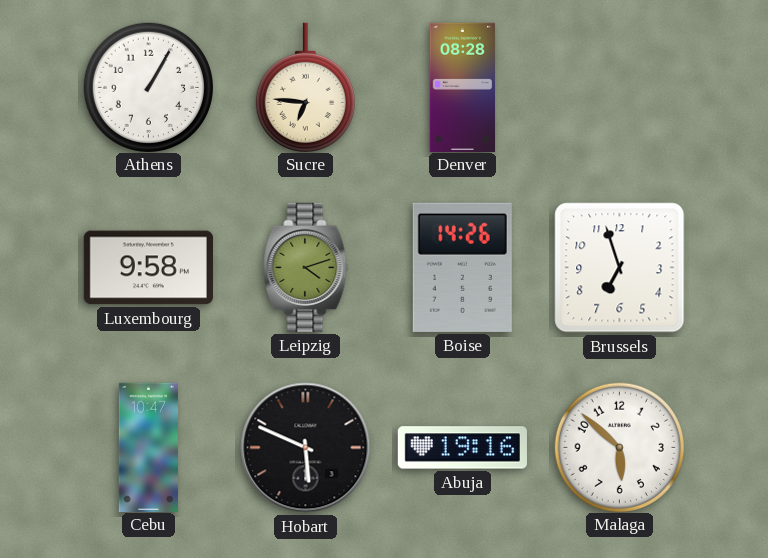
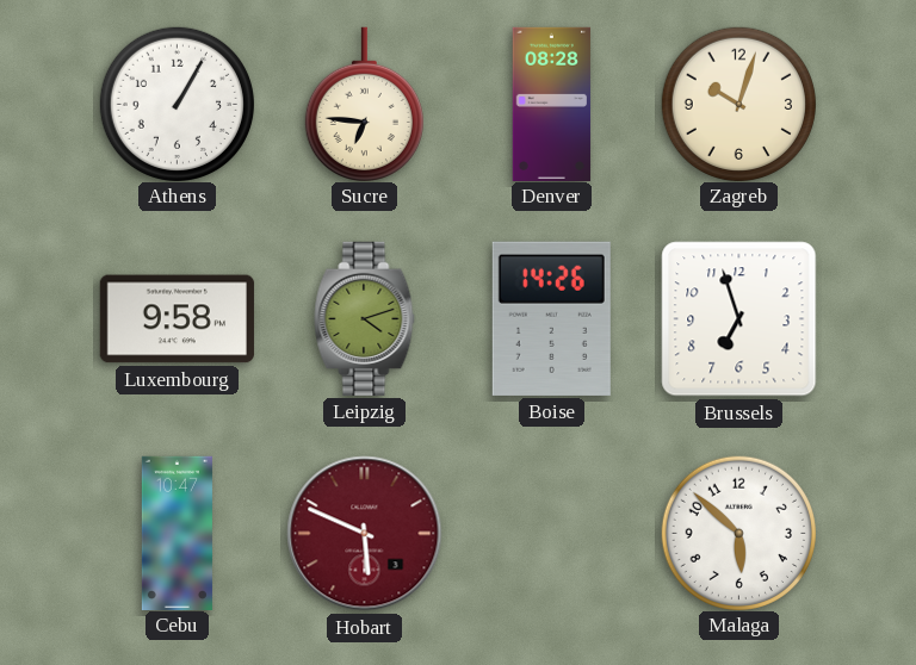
Zagreb: none -> 10:03 (738, 104)
Hobart dial: black -> burgundy (365, 534)
Abuja: 19:16 -> none (462, 448)
